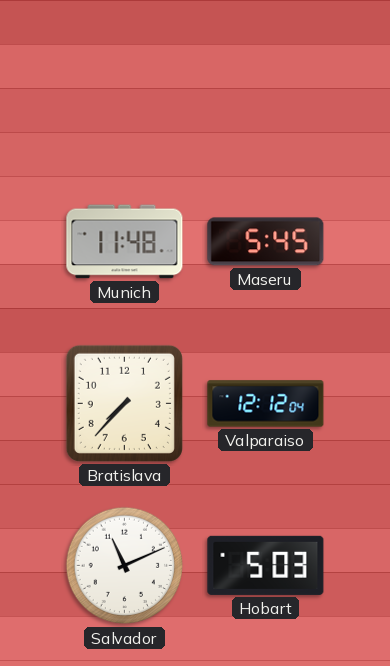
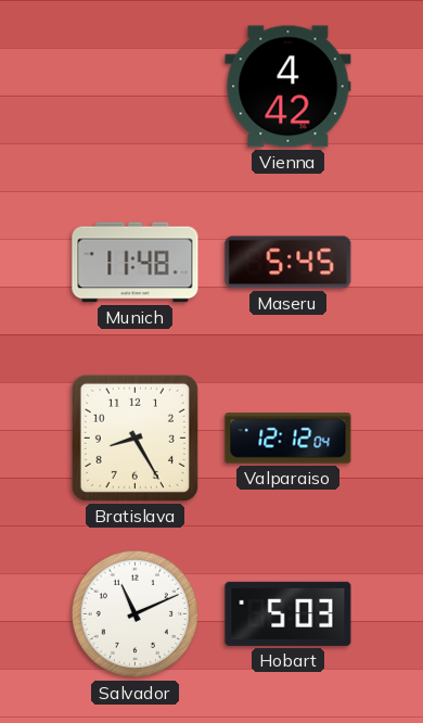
Vienna: none -> 4:42 (289, 87)
Bratislava: 7:37 -> 8:25 (134, 437)
